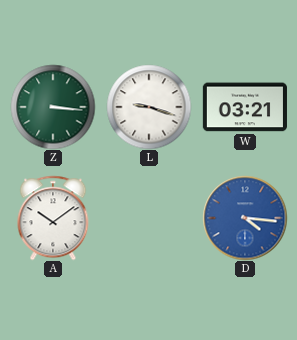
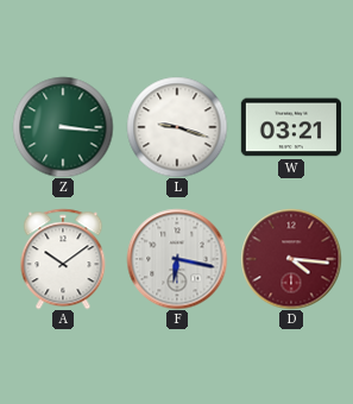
F: none -> 6:17 (177, 259)
D dial: blue -> burgundy (291, 259)
